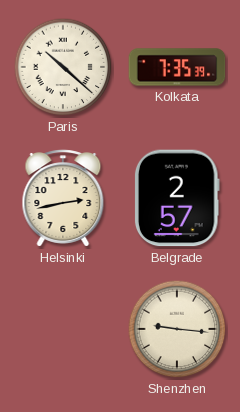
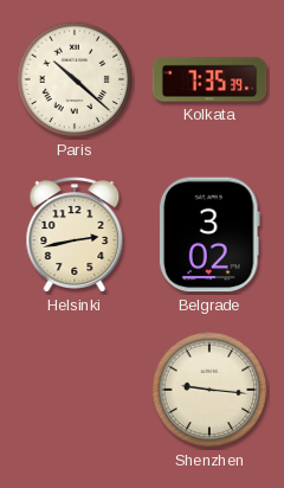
Belgrade: 2:57 -> 3:02 (209, 235)
